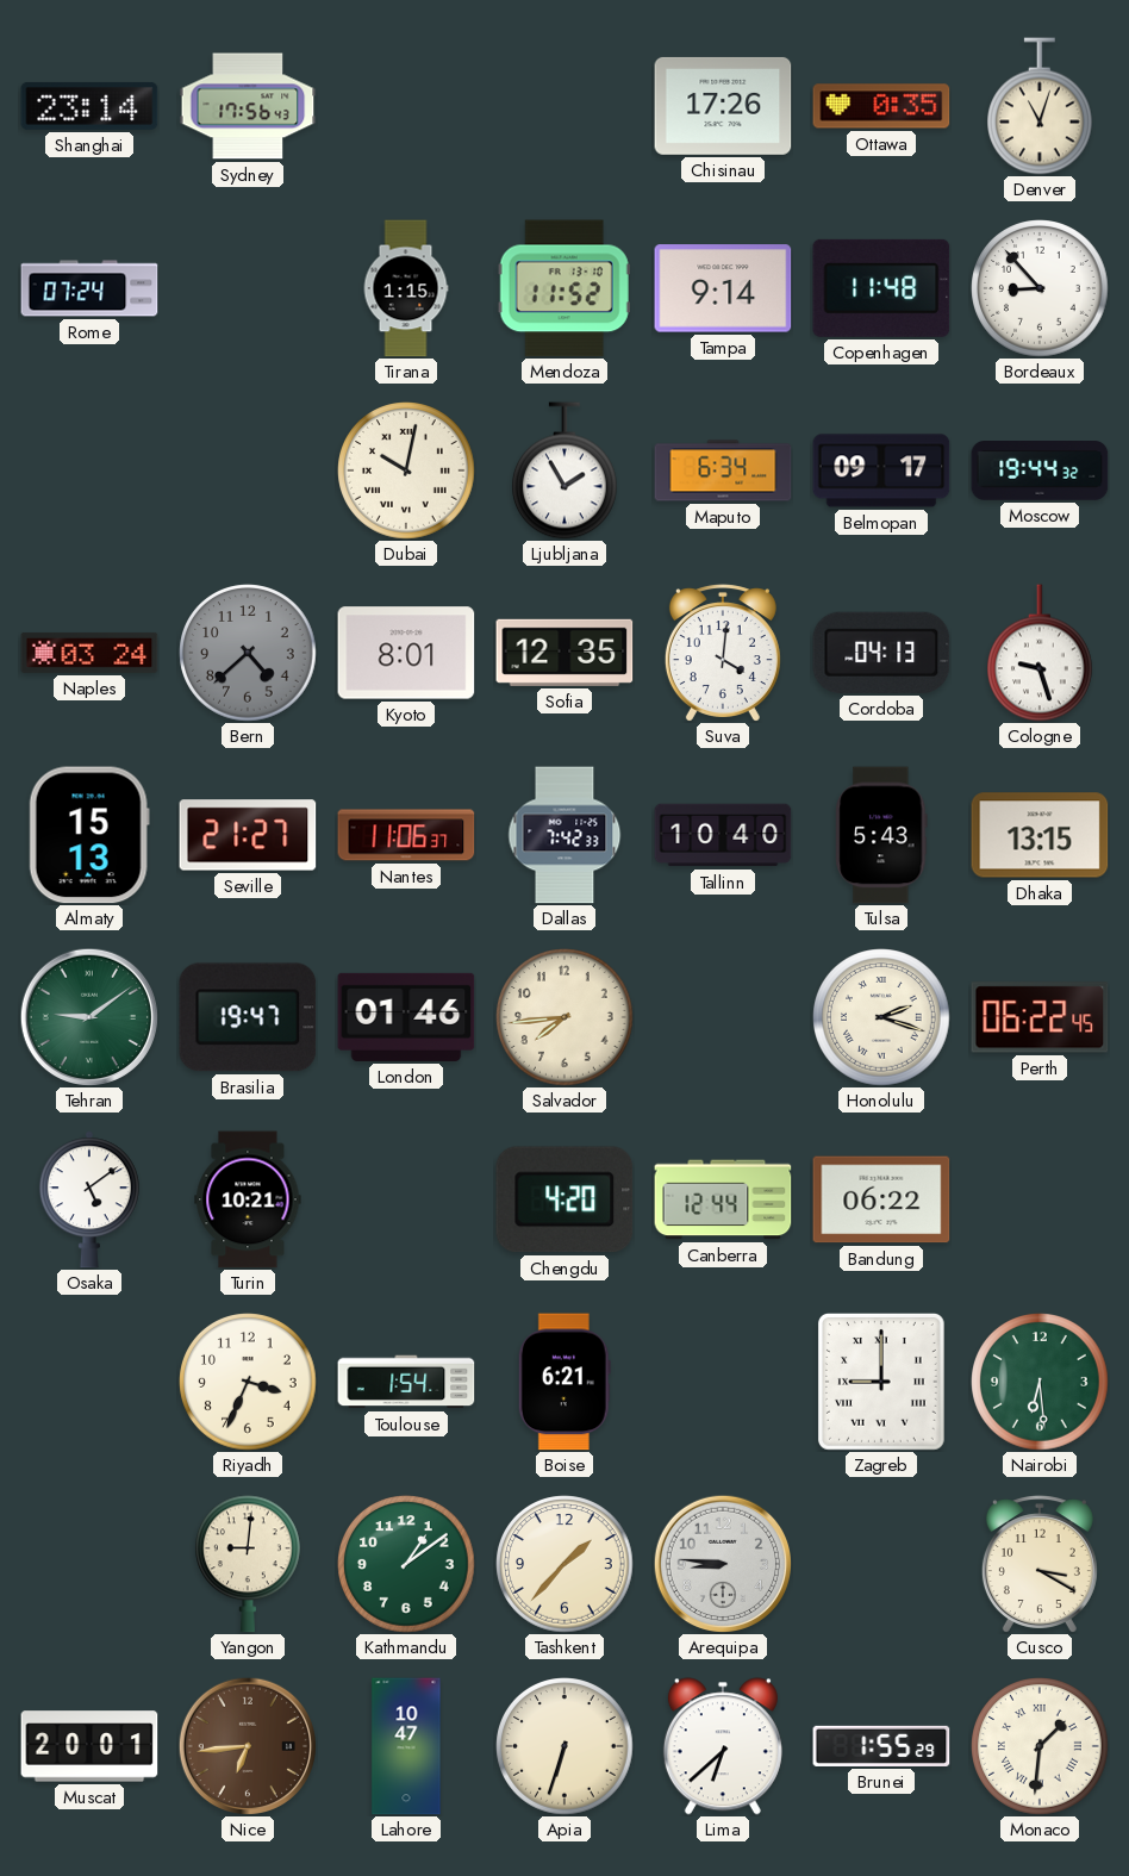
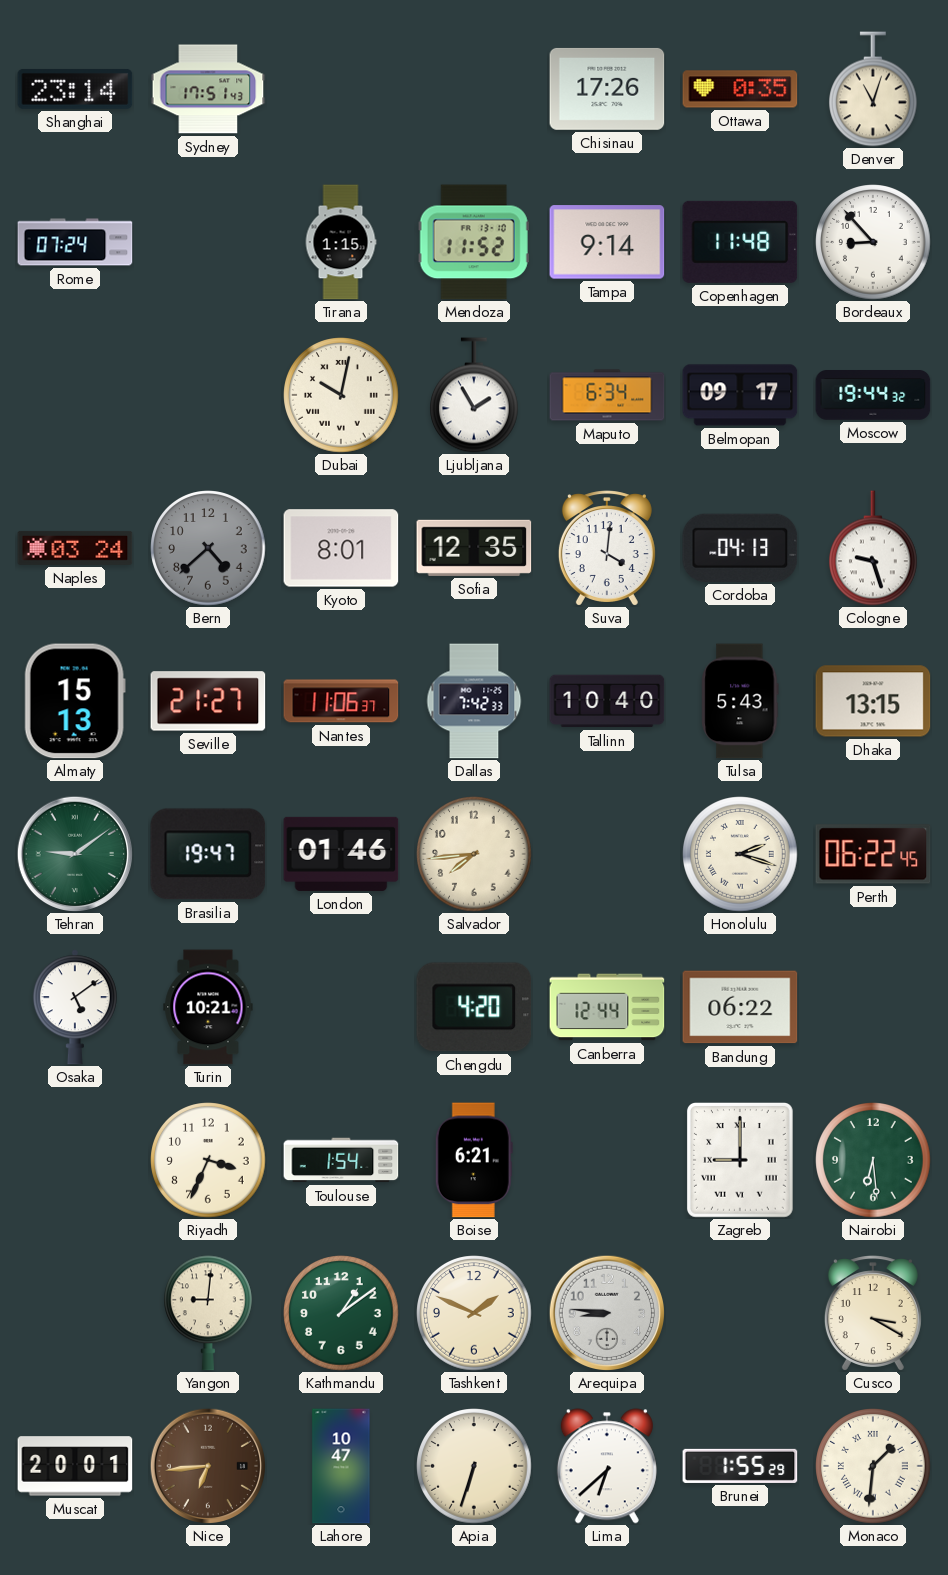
Sydney: 17:56 -> 17:51 (208, 89)
Tashkent: 1:37 -> 1:49 (474, 1313)
